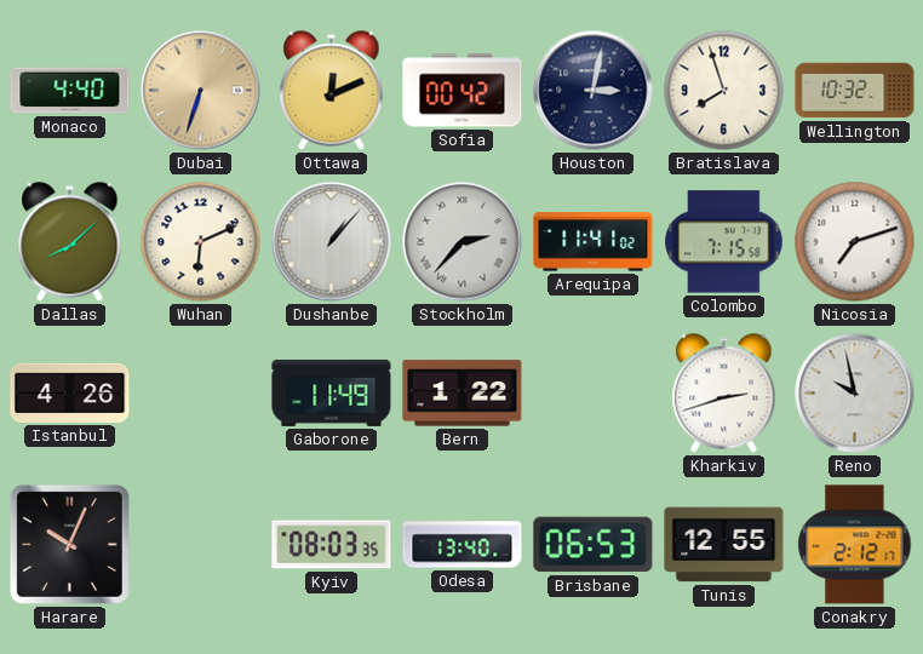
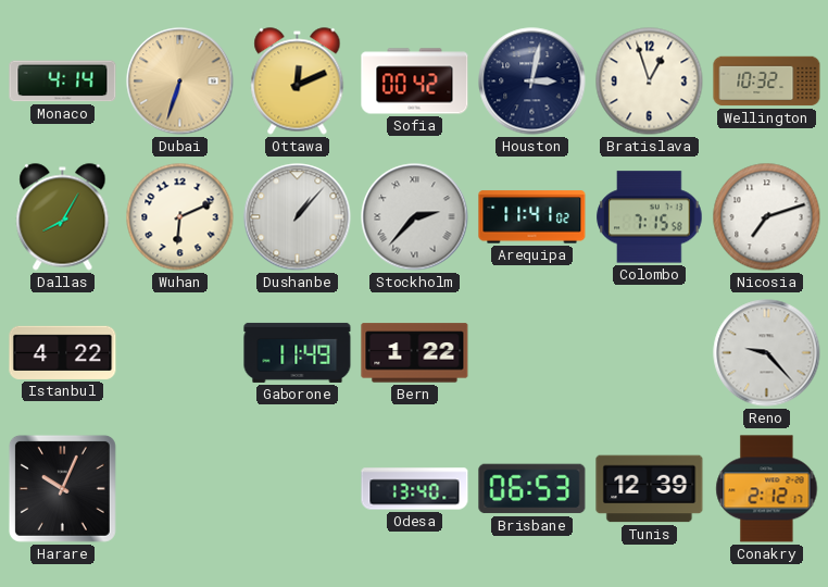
Monaco: 4:40 -> 4:14 (63, 82)
Bratislava: 7:57 -> 12:57 (650, 82)
Dallas: 8:08 -> 8:05 (63, 217)
Istanbul: 4:26 -> 4:22 (63, 352)
Kharkiv: 2:42 -> none (724, 394)
Reno: 9:58 -> 9:23 (767, 353)
Kyiv: 08:03 -> none (332, 545)
Tunis: 12:55 -> 12:39 (650, 489)
